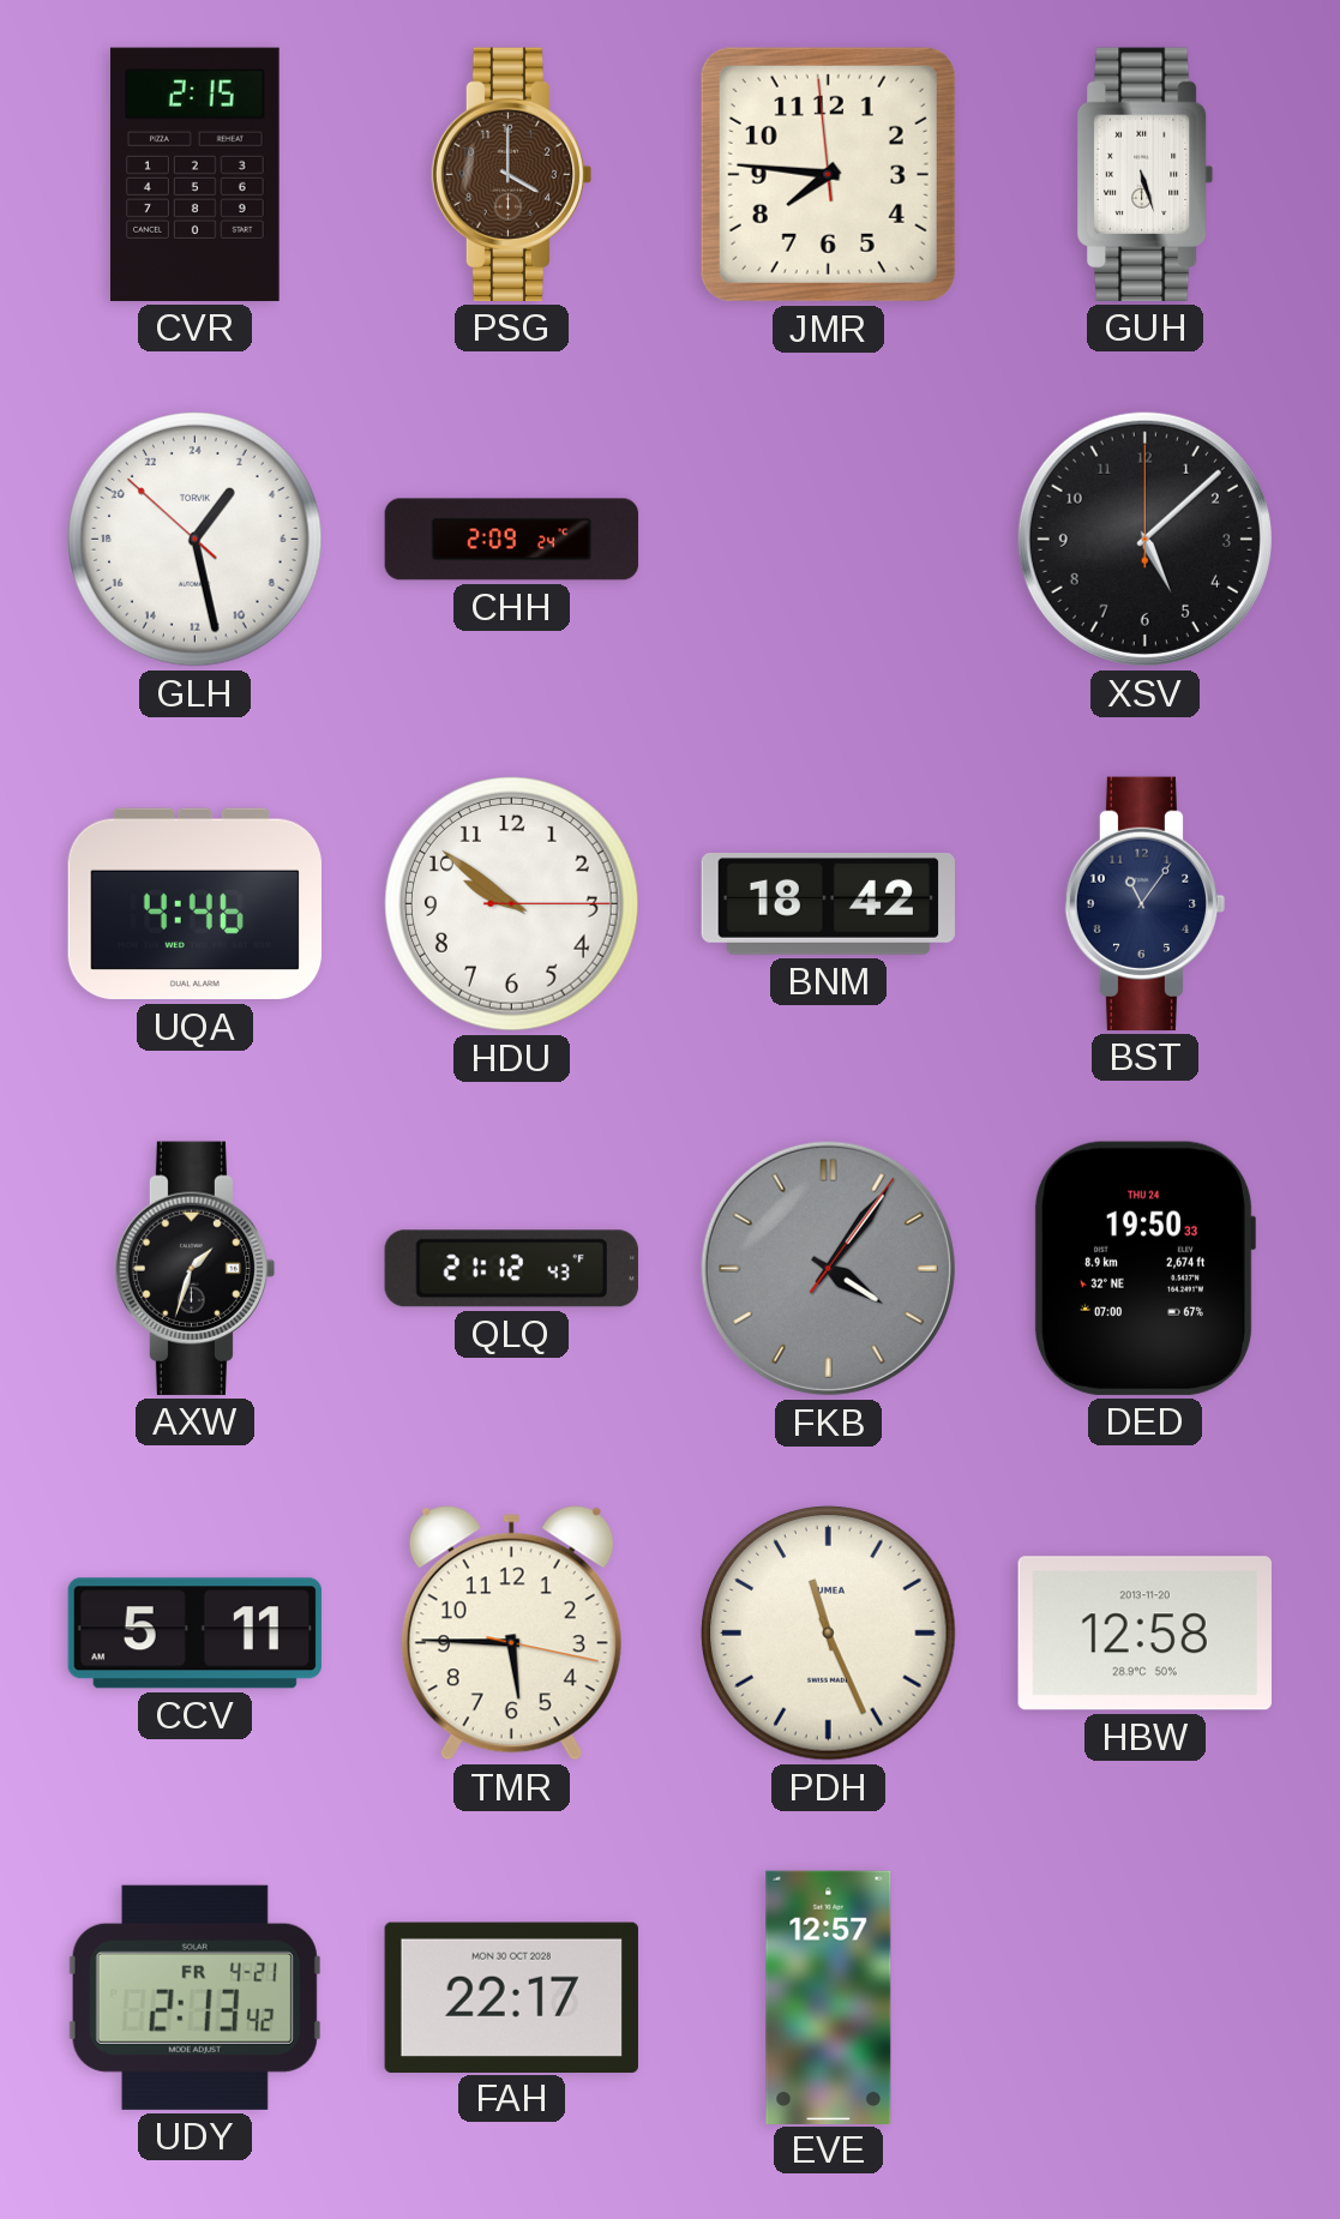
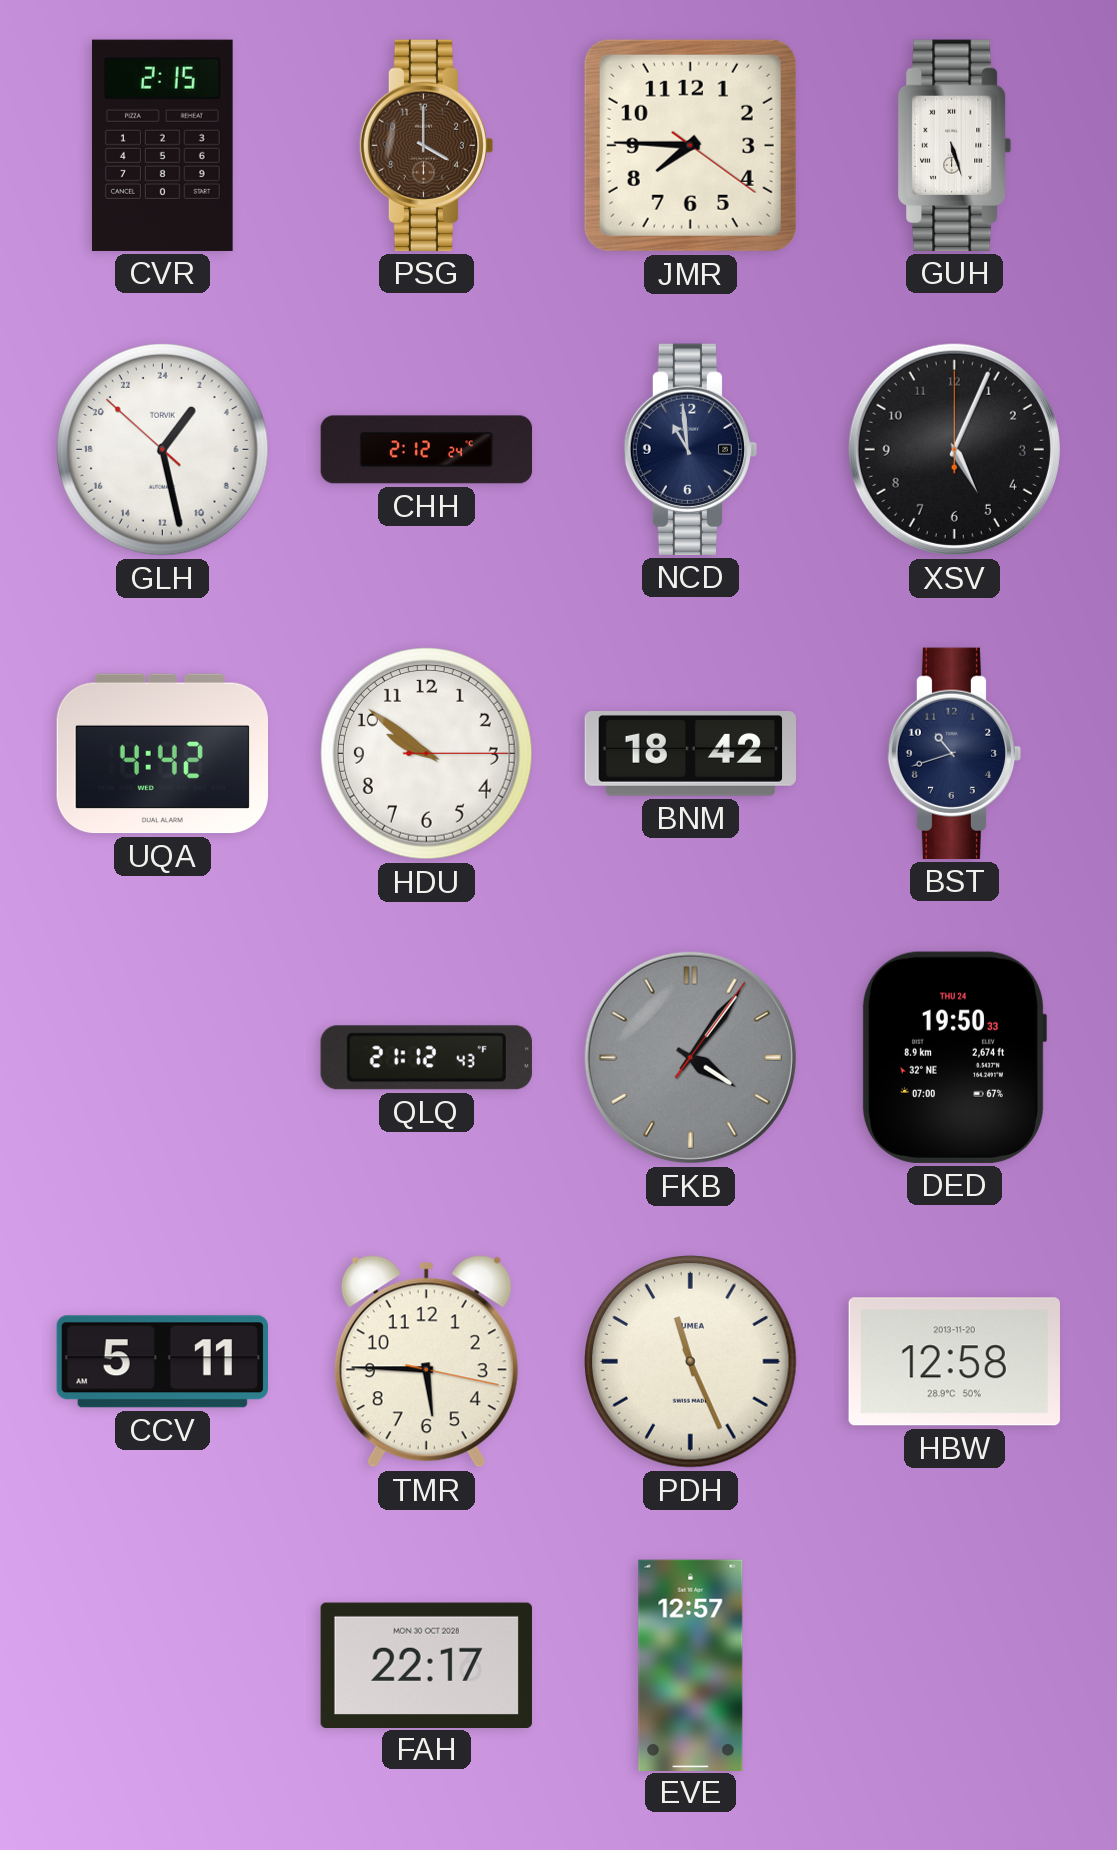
JMR: 7:45:59 -> 7:45:21 (690, 145)
CHH: 2:09 -> 2:12 (427, 450)
NCD: none -> 10:59 (691, 449)
XSV: 5:08 -> 5:04 (954, 449)
UQA: 4:46 -> 4:42 (162, 754)
BST: 11:06 -> 10:42 (955, 753)
AXW: 1:33 -> none (196, 1268)
UDY: 2:13 -> none (194, 1997)
